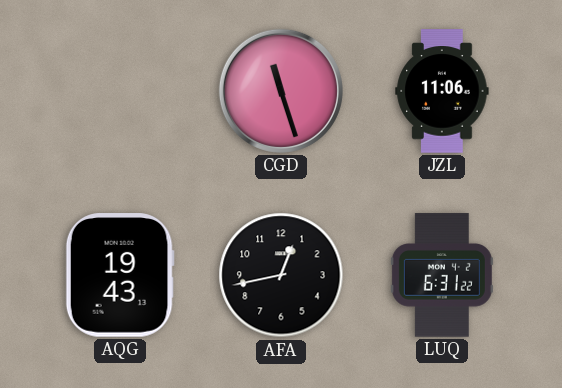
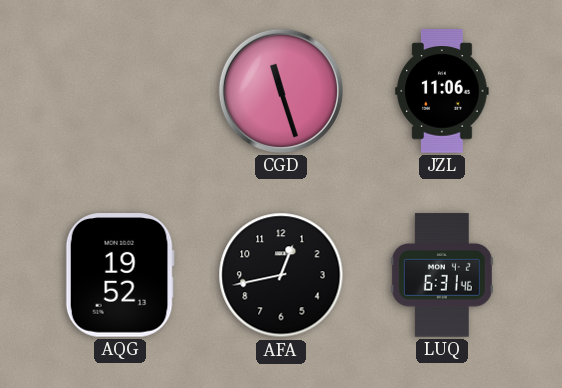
AQG: 19:43 -> 19:52 (120, 275)
LUQ: 6:31:22 -> 6:31:46 (442, 275)
